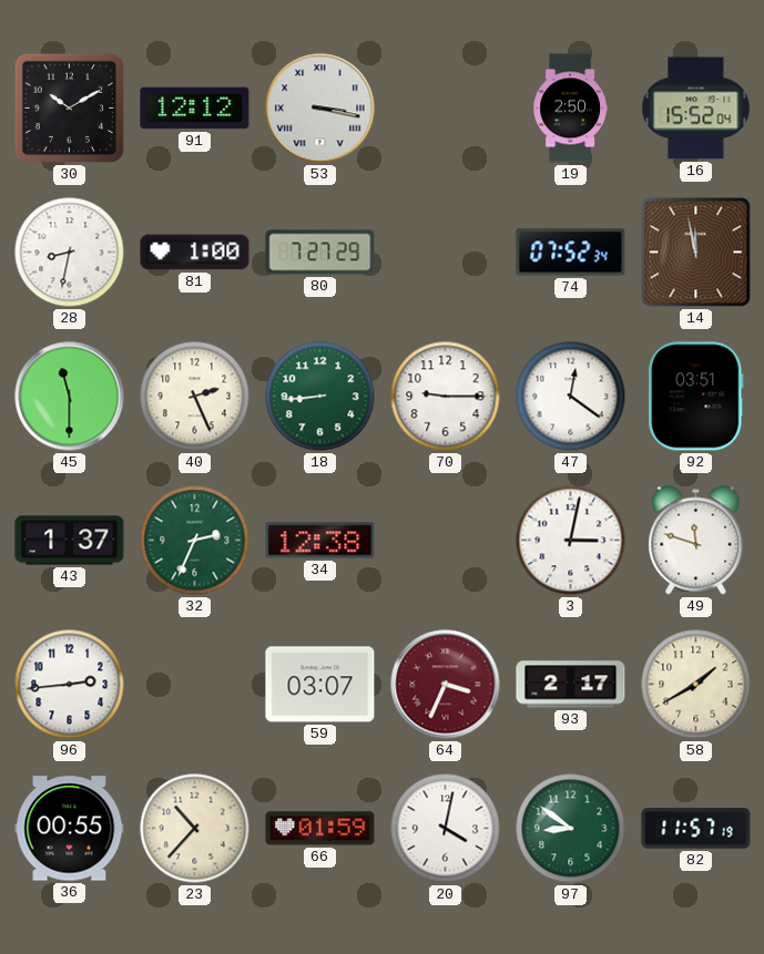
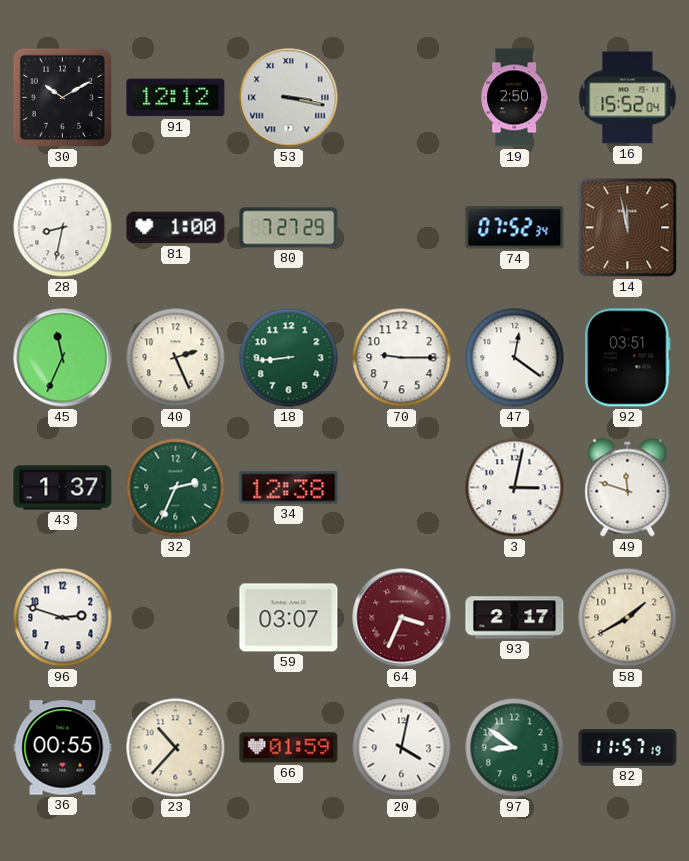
45: 11:30 -> 11:34 (63, 358)
96: 2:44 -> 2:48 (63, 618)
